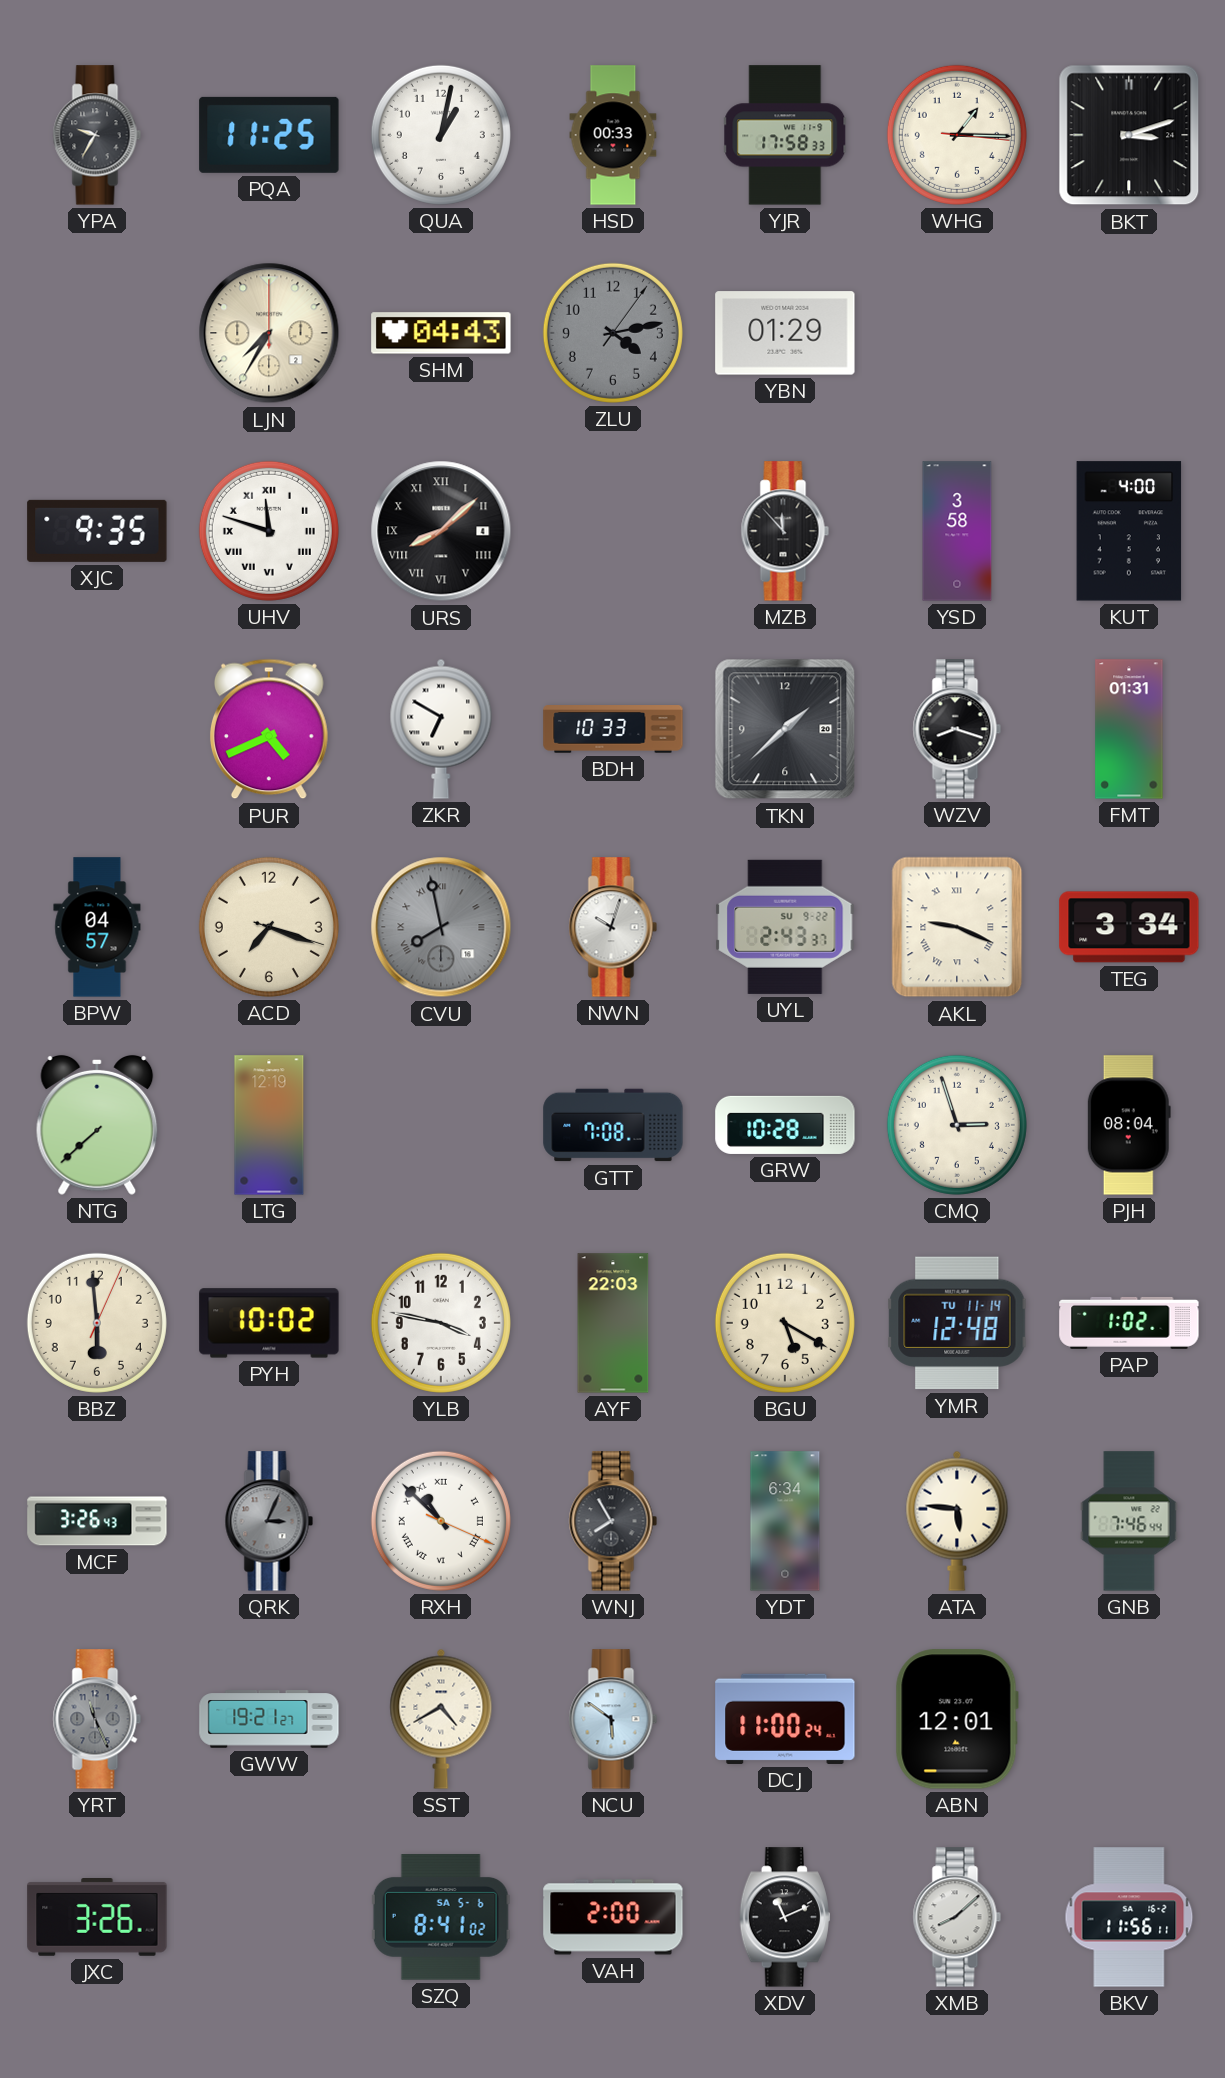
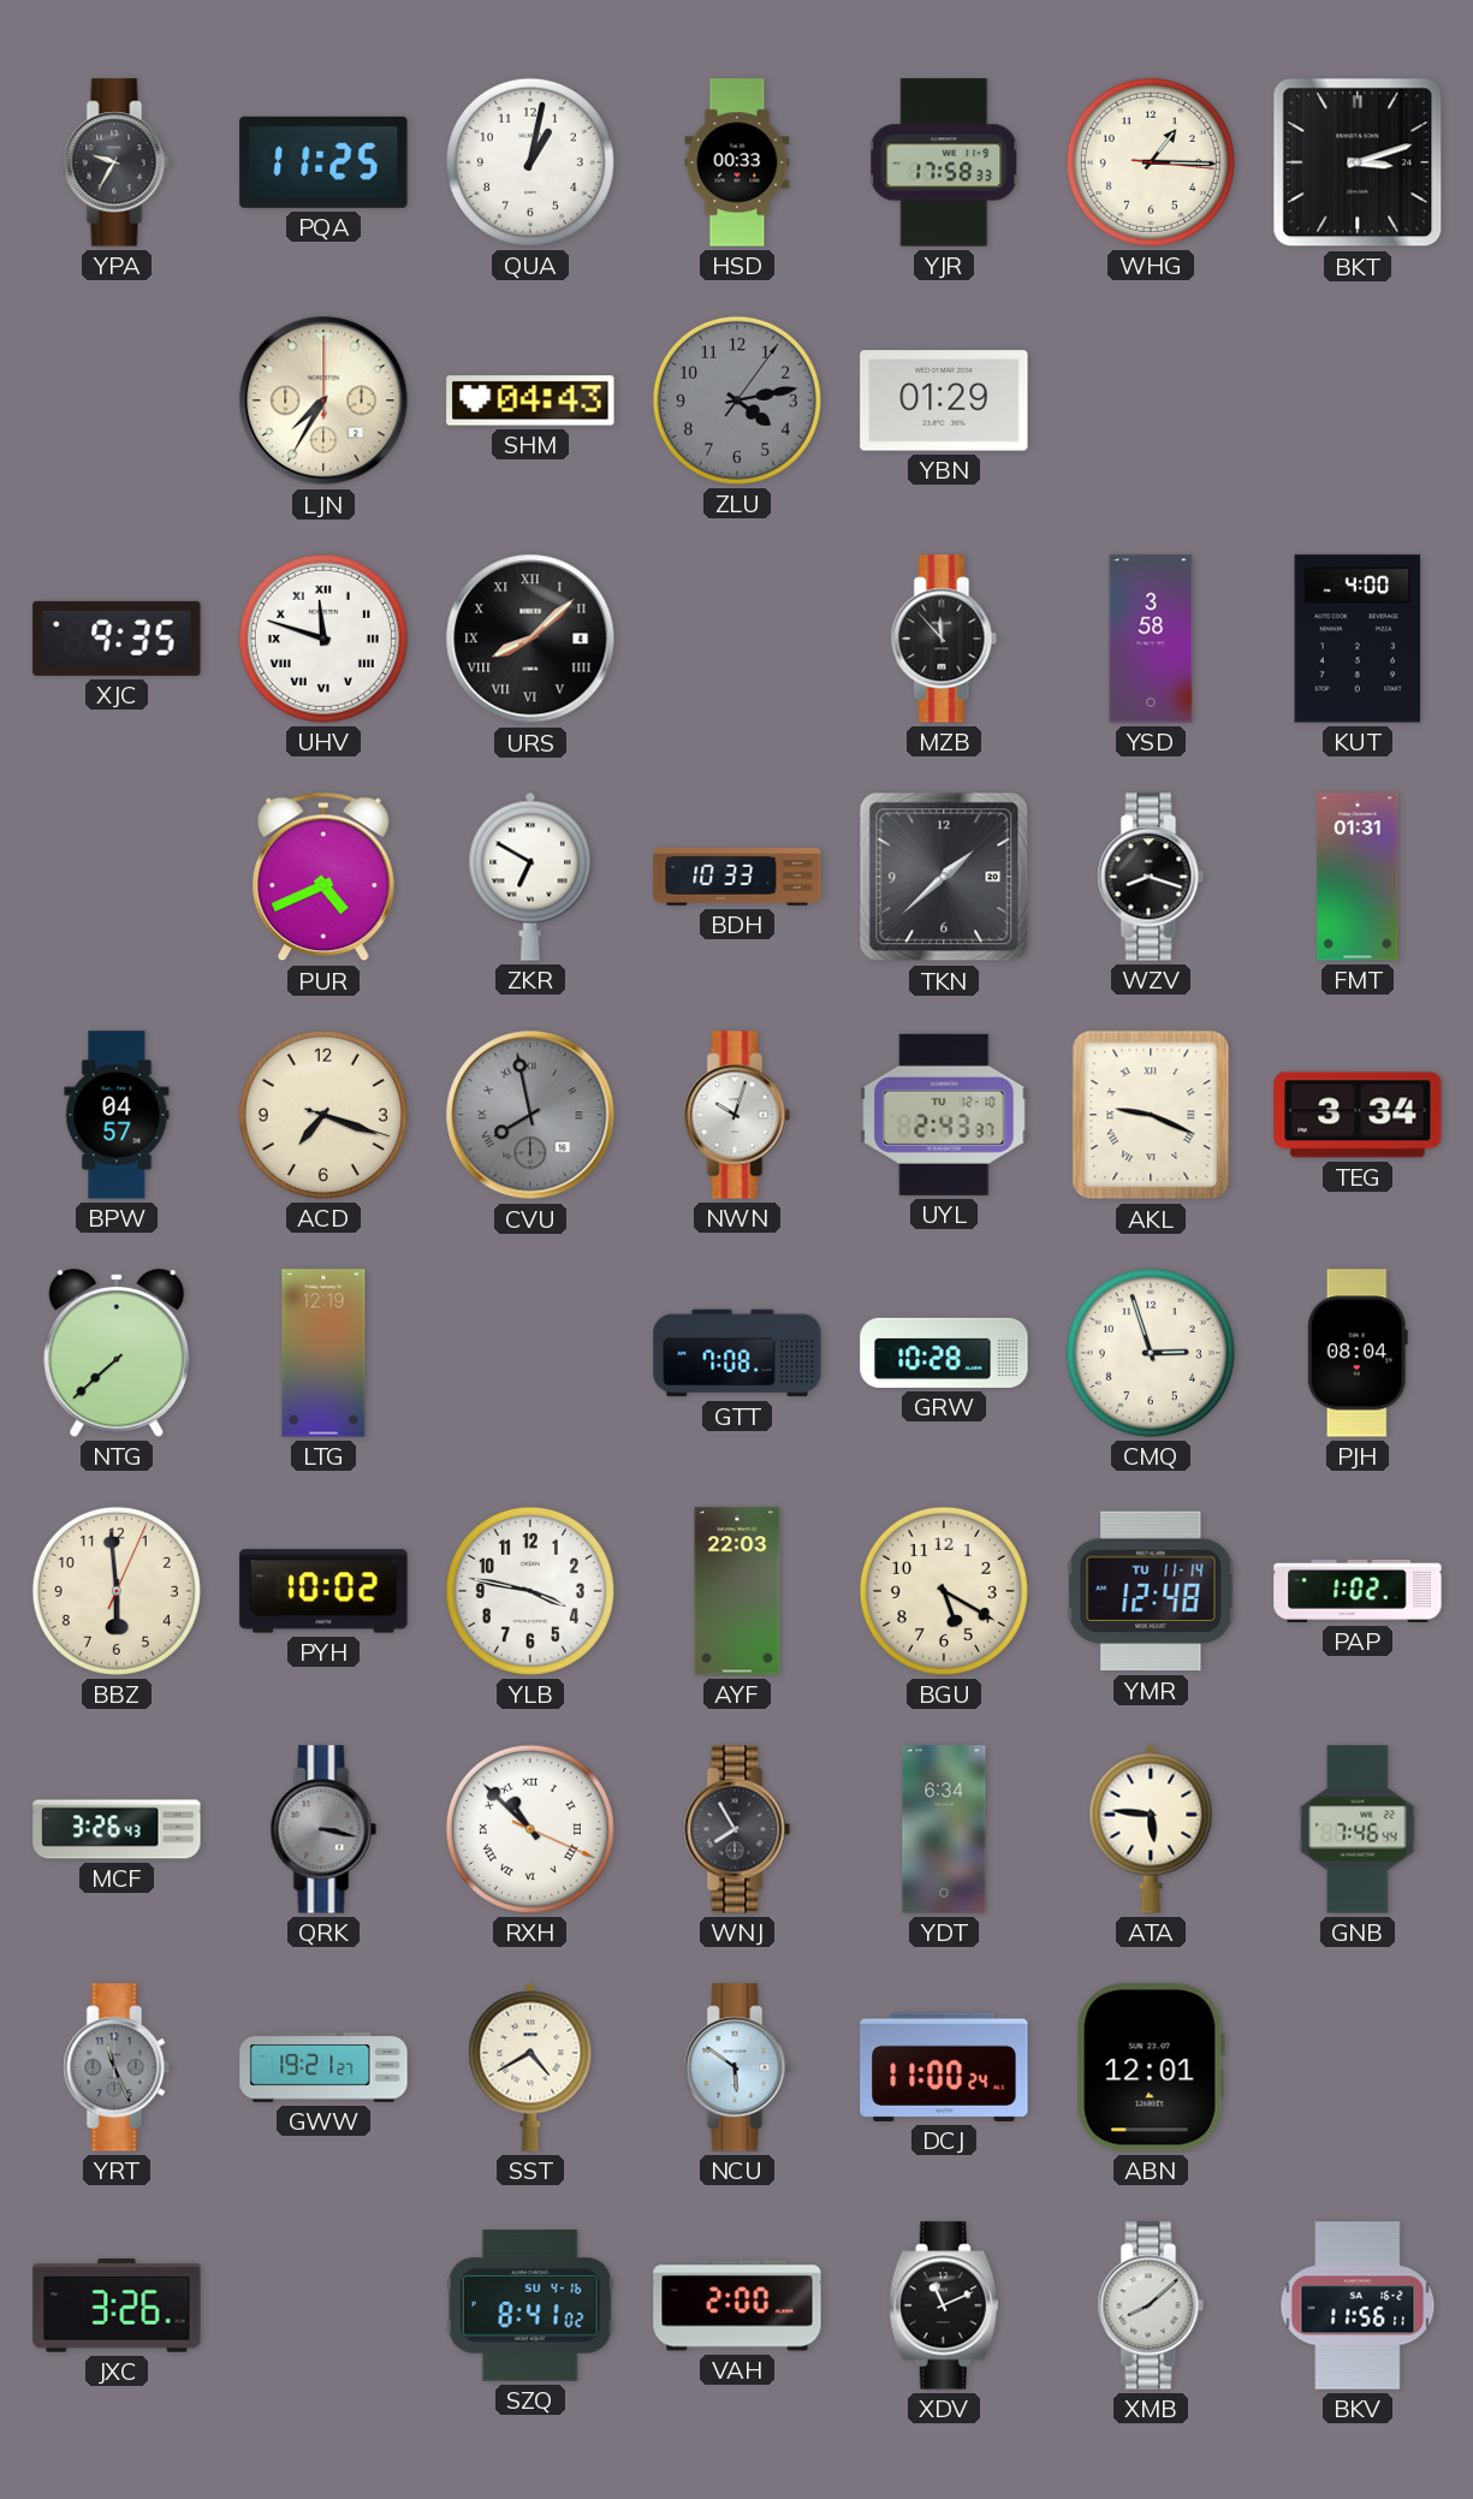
UYL date: SU 9-22 -> TU 12-10 (944, 1115)
QRK: 3:04 -> 3:17 (323, 1829)
SZQ date: SA 5-6 -> SU 4-16 (530, 2305)
